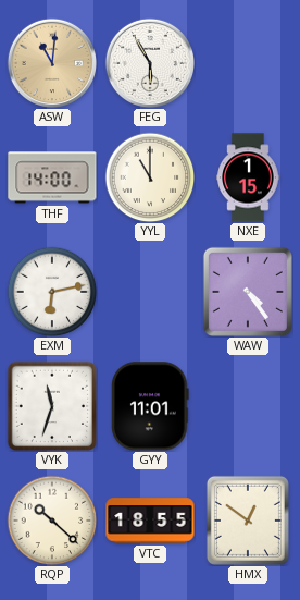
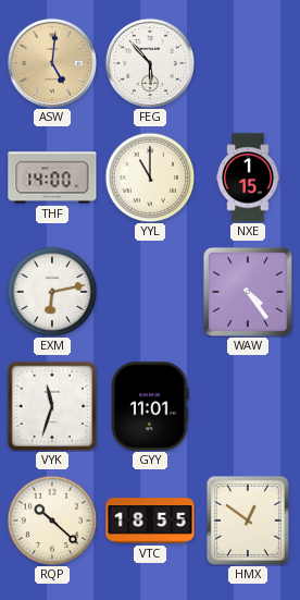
ASW: 11:01 -> 5:01 (51, 62)
FEG: 5:55 -> 5:53 (149, 62)
